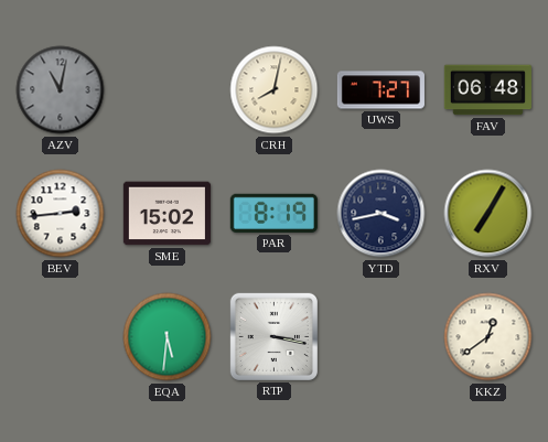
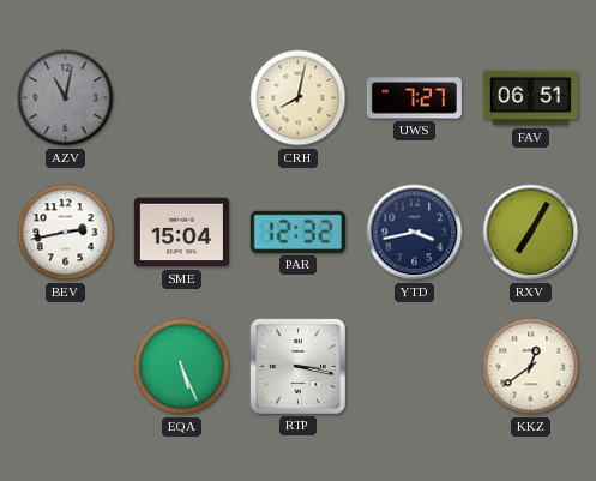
FAV: 06:48 -> 06:51 (530, 98)
BEV: 2:44 -> 2:43 (66, 233)
SME: 15:02 -> 15:04 (181, 233)
PAR: 8:19 -> 12:32 (297, 232)
EQA: 5:31 -> 5:26 (182, 367)
